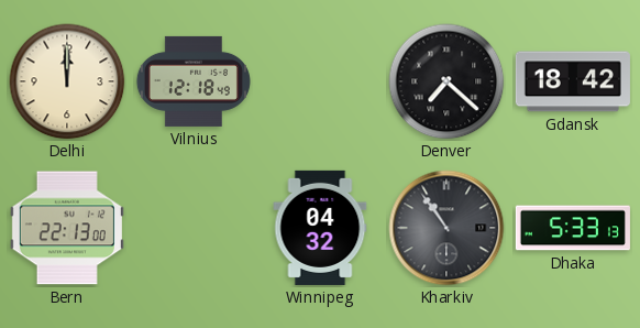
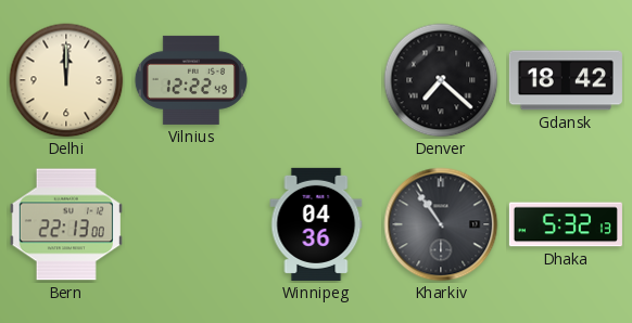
Vilnius: 12:18 -> 12:22 (191, 80)
Winnipeg: 04:32 -> 04:36 (316, 224)
Dhaka: 5:33 -> 5:32 (566, 224)
